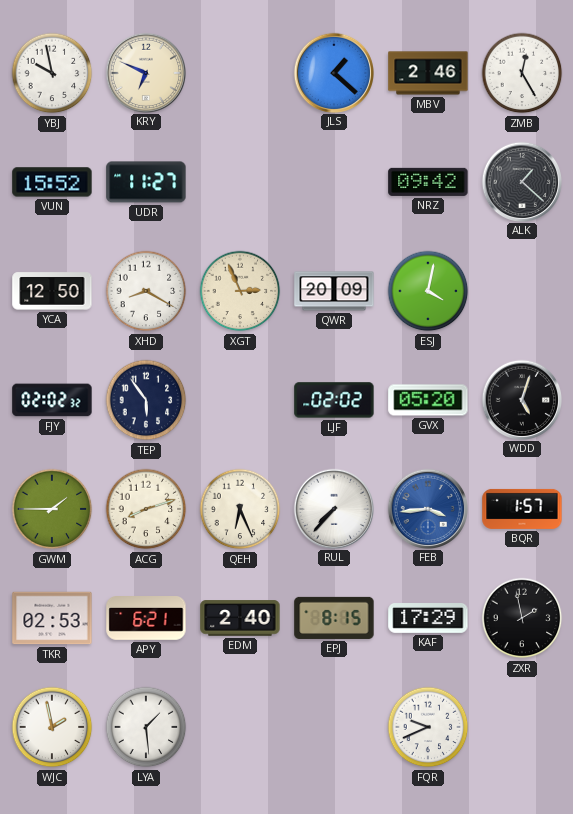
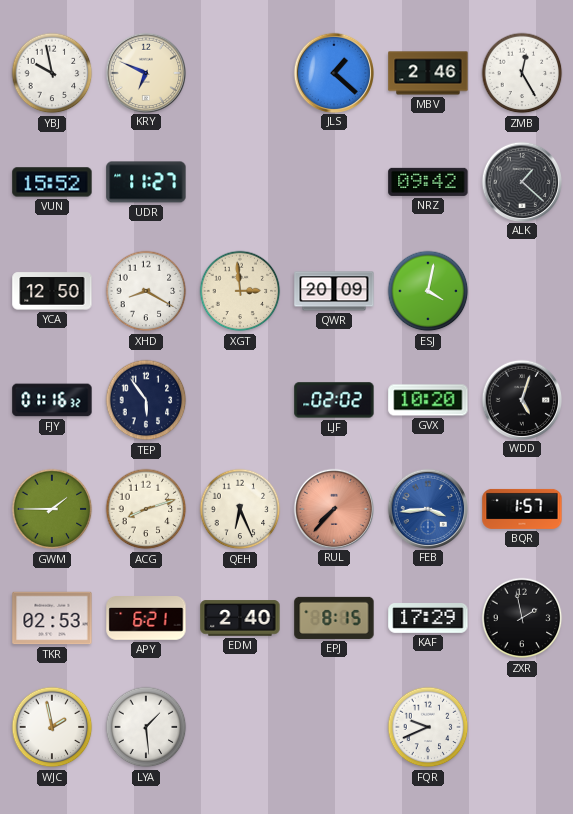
XGT: 2:56 -> 2:59 (240, 291)
FJY: 02:02 -> 01:16 (52, 400)
GVX: 05:20 -> 10:20 (428, 400)
RUL dial: white -> salmon (333, 508)
